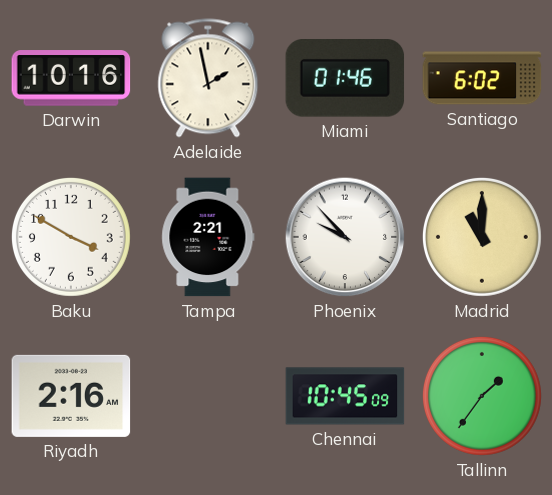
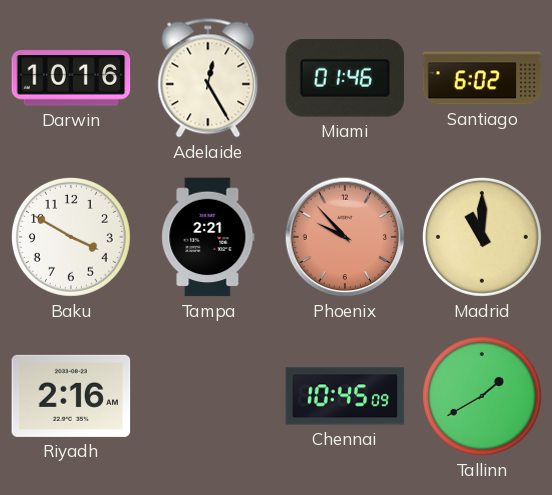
Adelaide: 1:58 -> 12:25 (208, 78)
Phoenix dial: white -> salmon (345, 237)
Tallinn: 1:36 -> 1:40 (482, 396)
